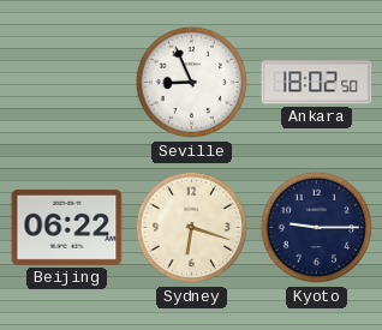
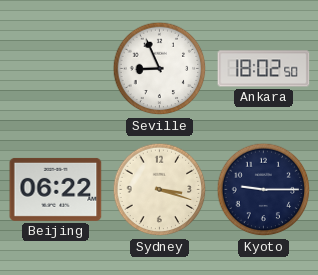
Sydney: 6:18 -> 3:18 (160, 190)
